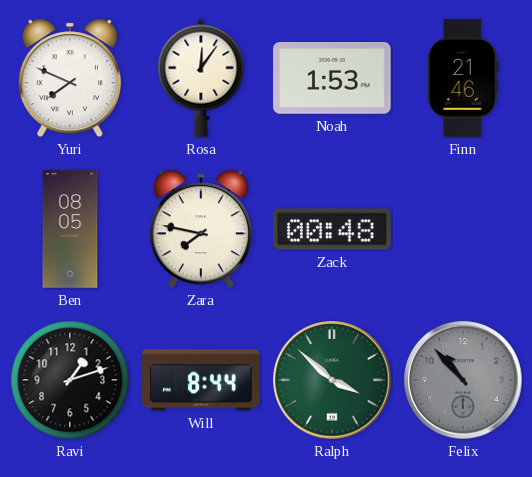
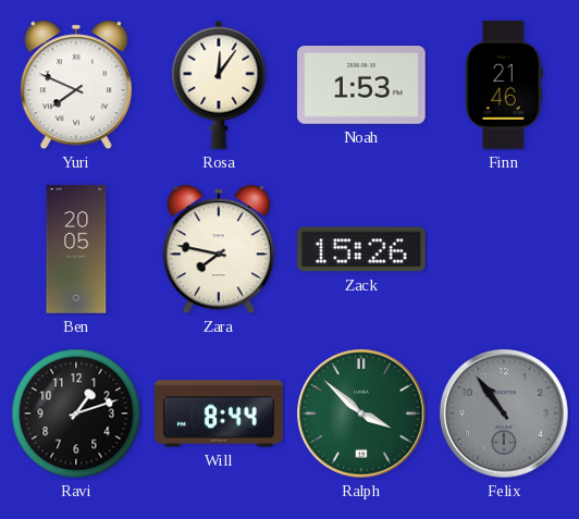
Ben: 08:05 -> 20:05 (76, 249)
Zack: 00:48 -> 15:26 (362, 249)
Felix: 10:53 -> 10:54 (504, 413)
